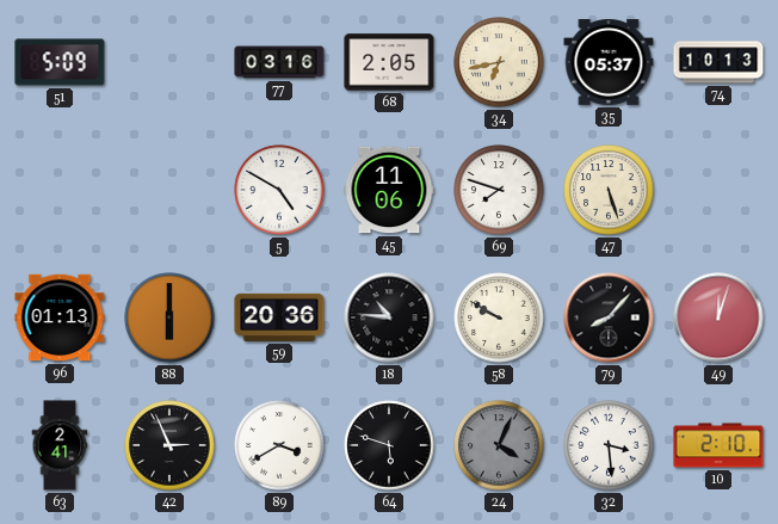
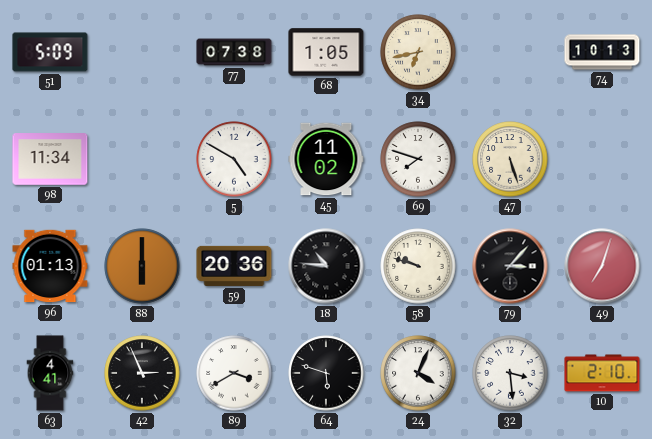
77: 03:16 -> 07:38 (234, 52)
68: 2:05 -> 1:05 (326, 52)
35: 05:37 -> none (609, 62)
98: none -> 11:34 (50, 159)
45: 11:06 -> 11:02 (326, 159)
58: 9:50 -> 9:48 (418, 266)
79: 8:07 -> 3:07 (510, 266)
49: 12:03 -> 7:03 (602, 266)
63: 2:41 -> 4:41 (50, 373)
24 dial: grey -> white (418, 373)
